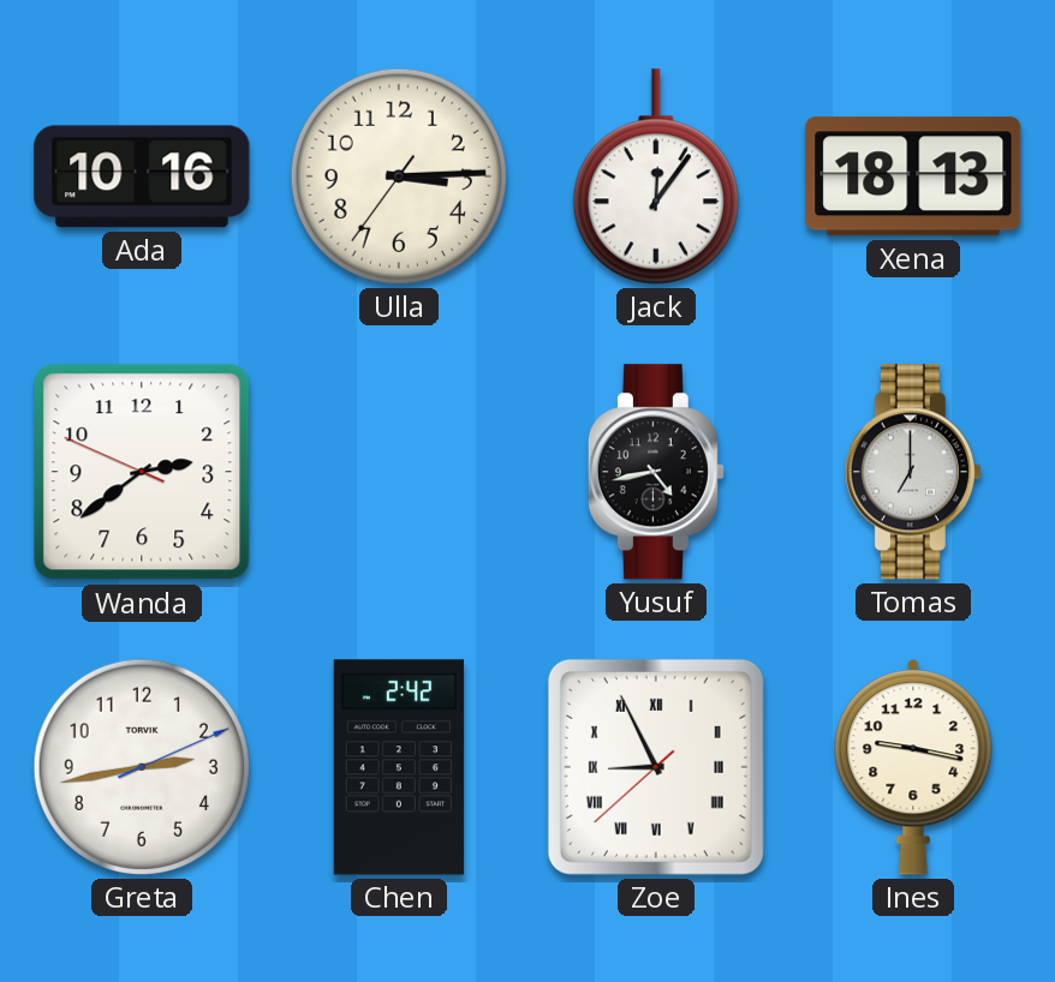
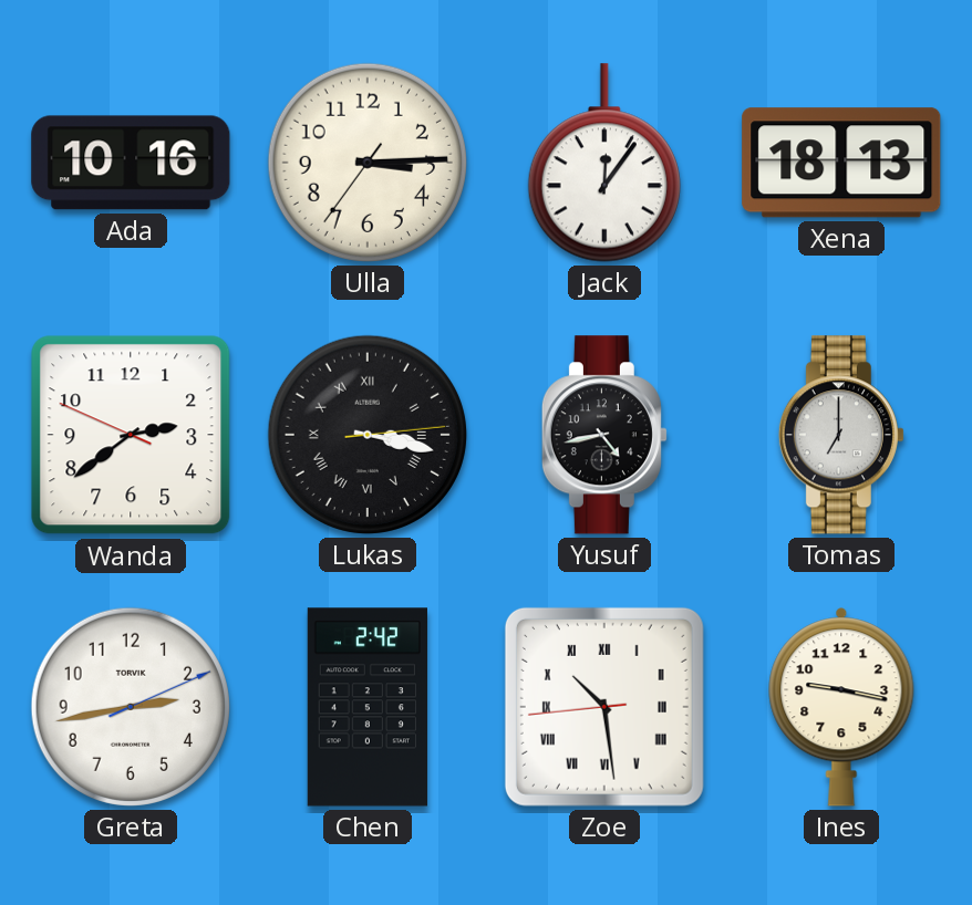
Lukas: none -> 3:17 (368, 435)
Zoe: 8:55 -> 10:28 (604, 707)
